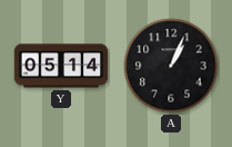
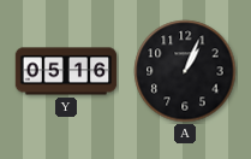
Y: 05:14 -> 05:16 (66, 71)
